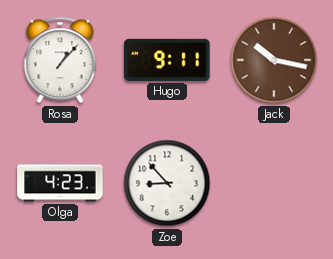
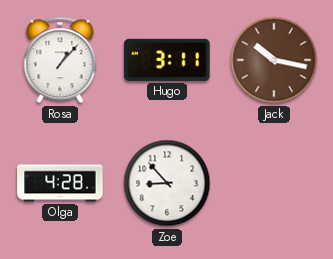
Hugo: 9:11 -> 3:11 (167, 60)
Olga: 4:23 -> 4:28 (60, 183)
